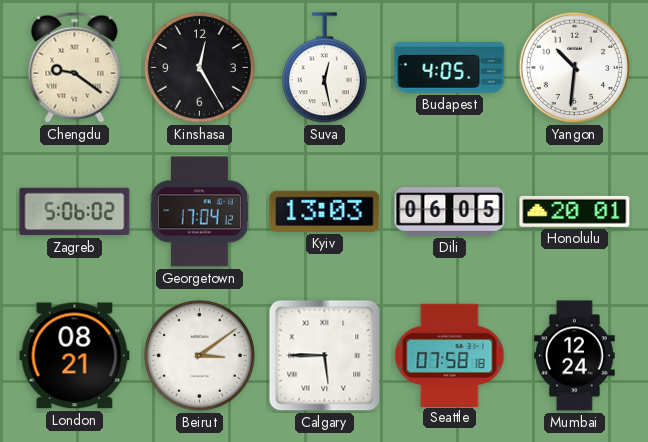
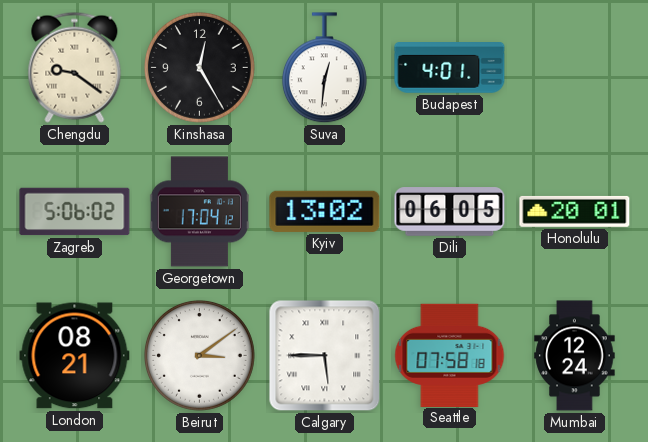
Suva: 12:28 -> 12:31 (324, 68)
Budapest: 4:05 -> 4:01 (450, 68)
Yangon: 10:31 -> none (575, 68)
Kyiv: 13:03 -> 13:02 (325, 211)
